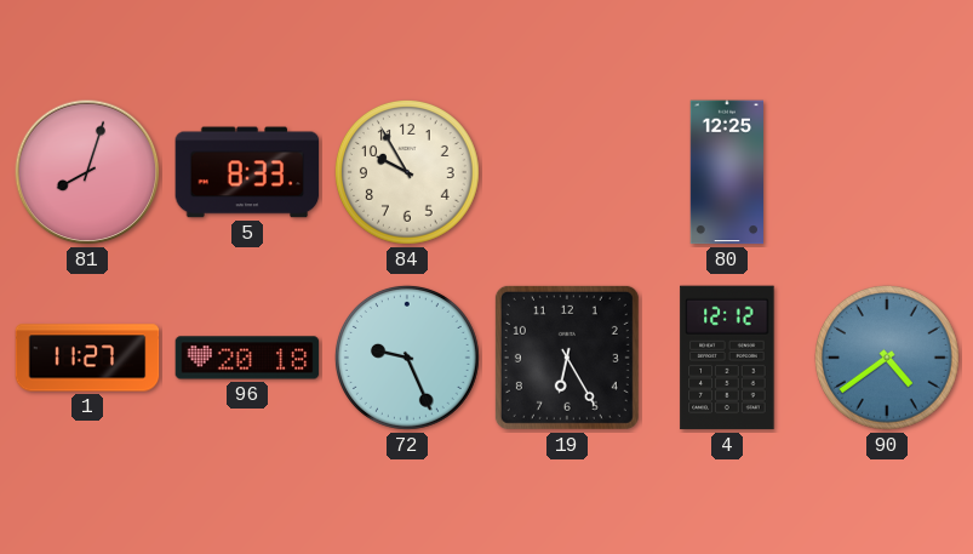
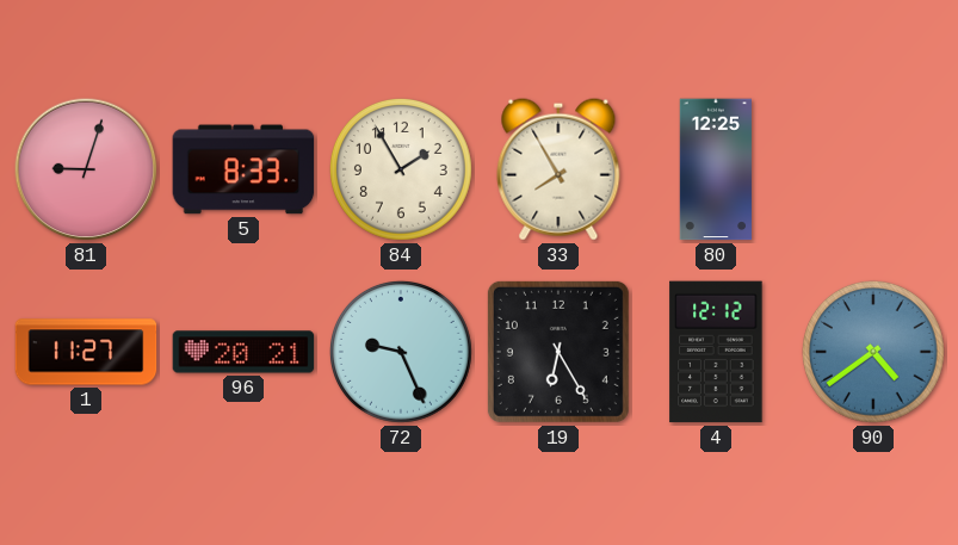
81: 8:03 -> 9:03 (86, 169)
84: 9:55 -> 1:55 (401, 169)
33: none -> 7:55 (558, 169)
96: 20:18 -> 20:21 (243, 352)
